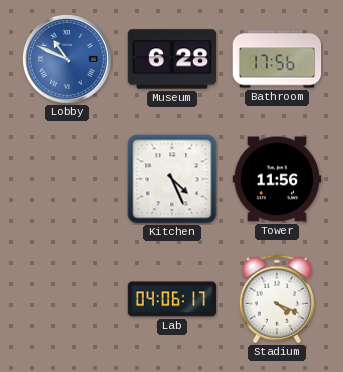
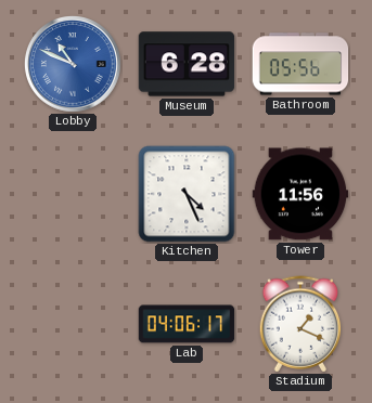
Bathroom: 17:56 -> 05:56 (300, 64)
Stadium: 4:19 -> 1:19 (300, 324)
